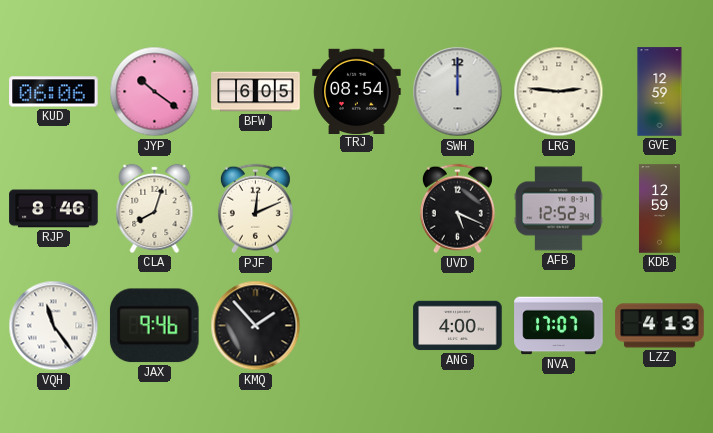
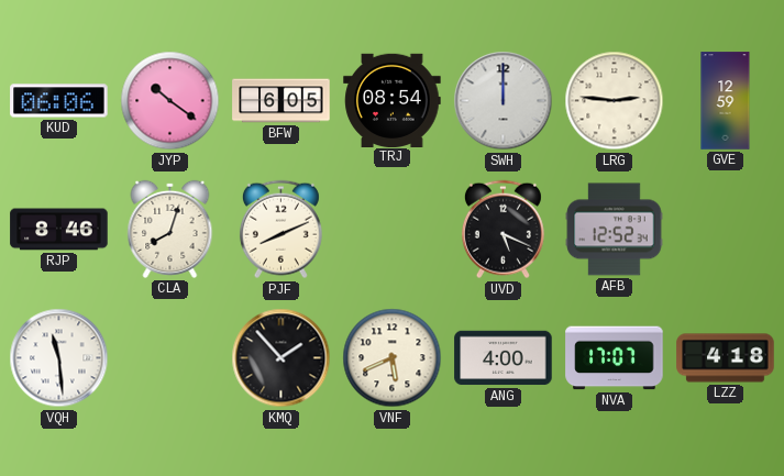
PJF: 12:11 -> 8:11 (280, 230)
KDB: 12:59 -> none (659, 209)
VQH: 11:24 -> 11:29 (59, 358)
JAX: 9:46 -> none (154, 326)
VNF: none -> 5:41 (393, 358)
LZZ: 4:13 -> 4:18 (726, 358)
